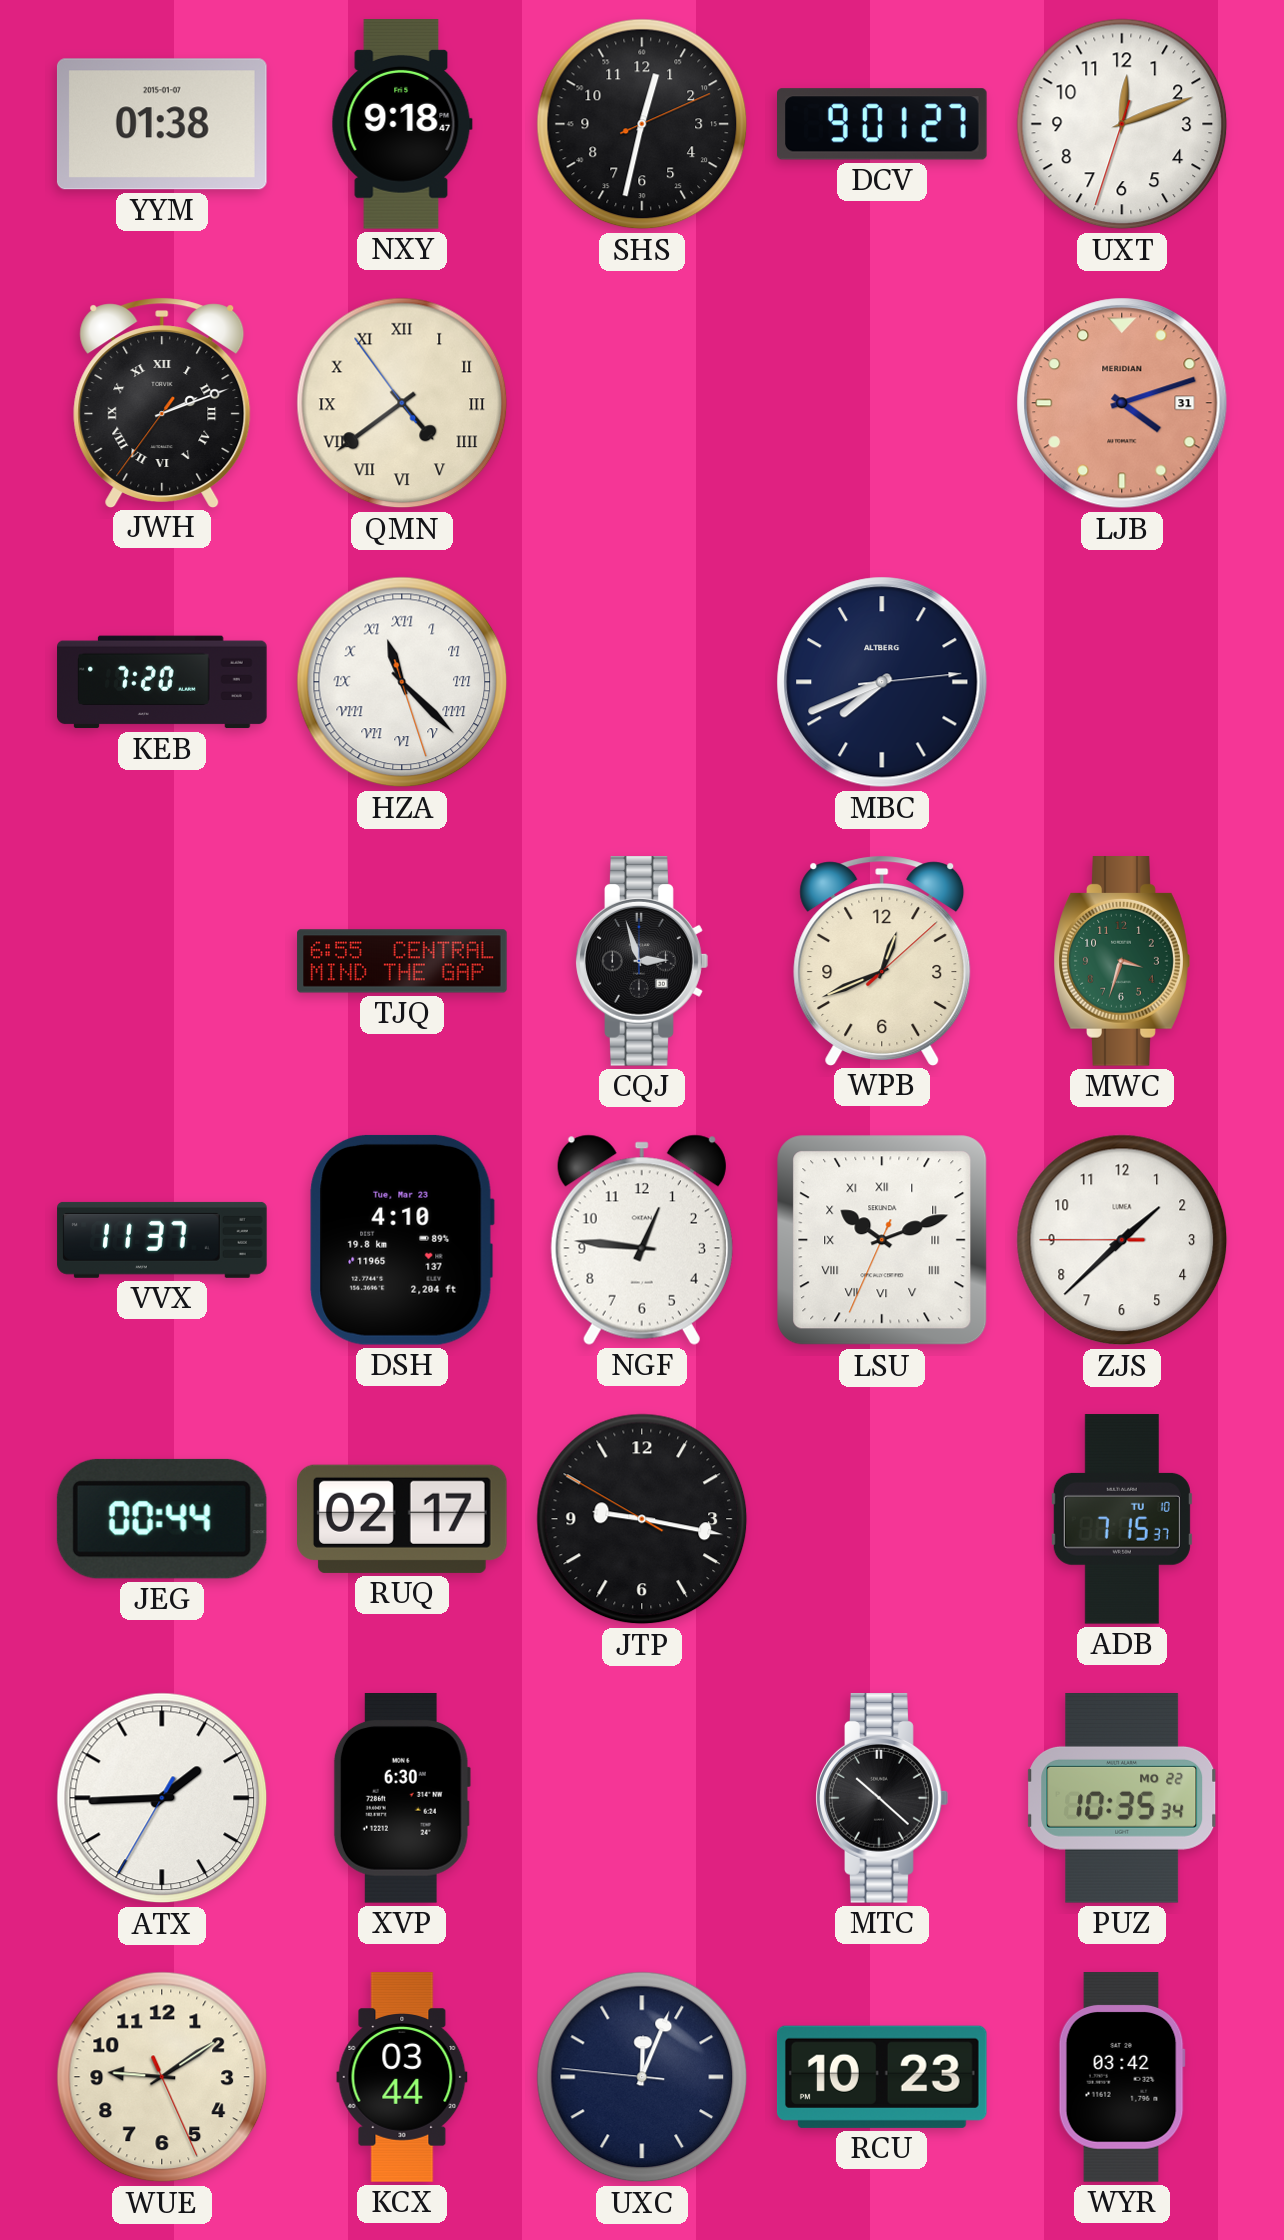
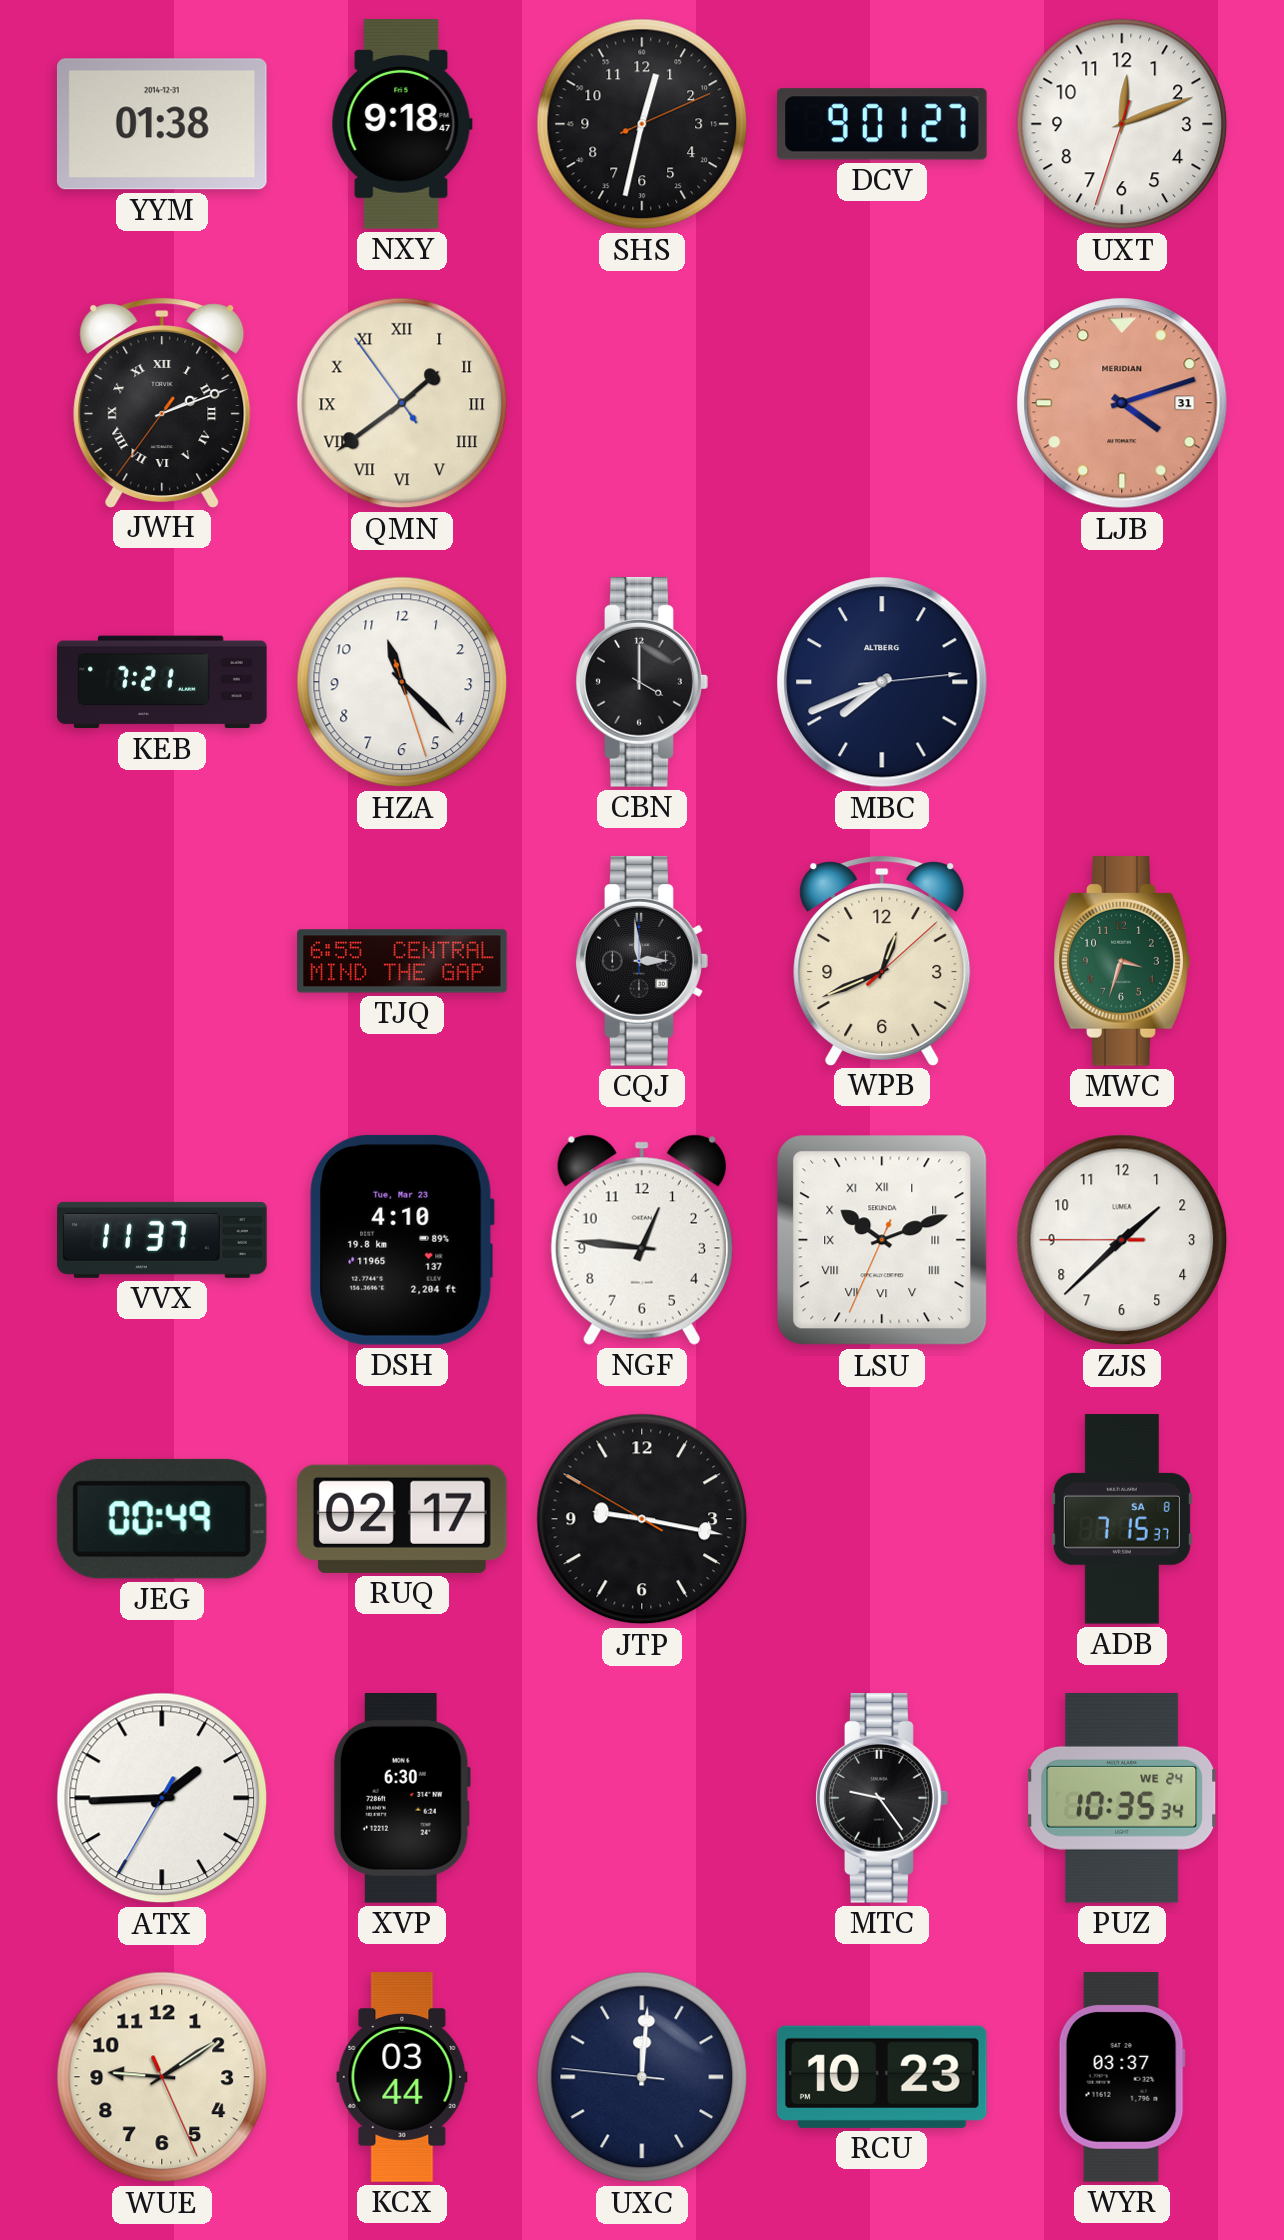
YYM date: 2015-01-07 -> 2014-12-31 (162, 124)
QMN: 4:38 -> 1:38 (402, 403)
KEB: 7:20 -> 7:21 (162, 682)
HZA numerals: Roman -> Arabic (402, 682)
CBN: none -> 4:00 (642, 683)
CQJ: 2:57 -> 2:59 (642, 962)
JEG: 00:44 -> 00:49 (162, 1519)
ADB date: TU 10 -> SA 8 (1122, 1519)
MTC: 10:22 -> 9:24 (882, 1799)
PUZ date: MO 22 -> WE 24 (1122, 1799)
UXC: 12:03 -> 12:00 (642, 2077)
WYR: 03:42 -> 03:37 (1122, 2077)
